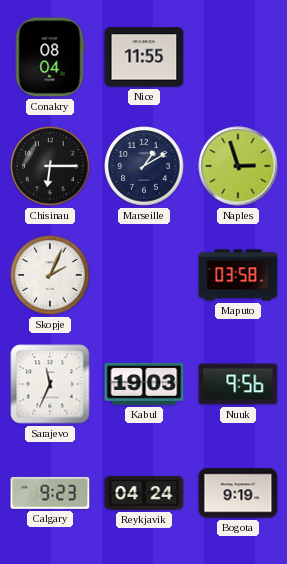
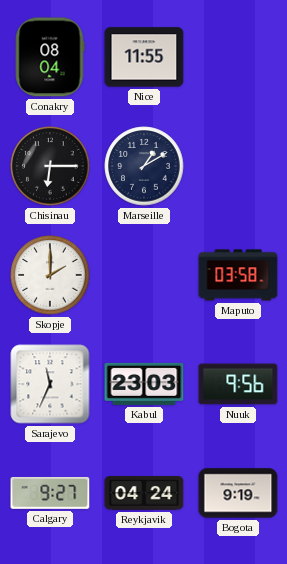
Naples: 2:57 -> none (238, 166)
Skopje: 2:04 -> 2:00 (50, 275)
Kabul: 19:03 -> 23:03 (144, 384)
Calgary: 9:23 -> 9:27 (50, 493)
